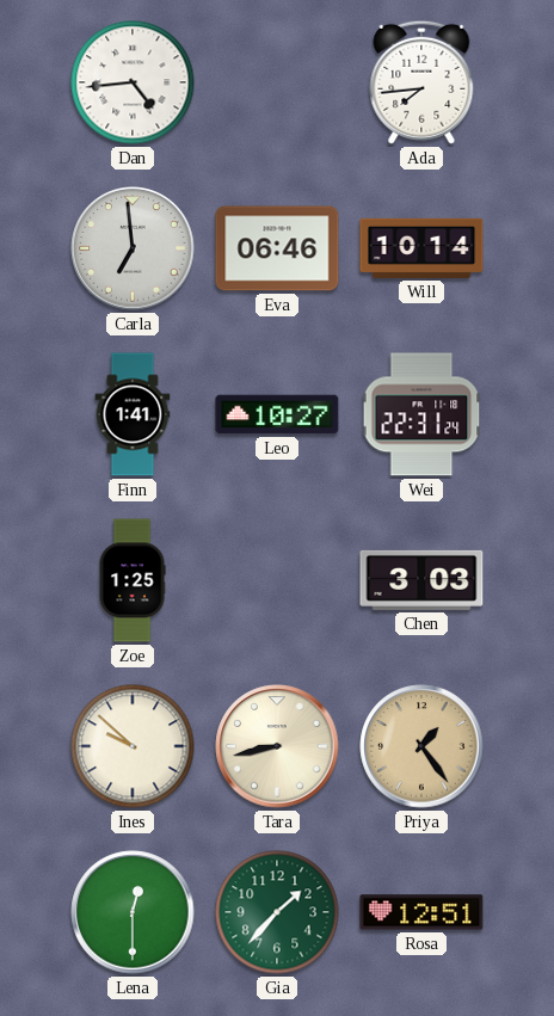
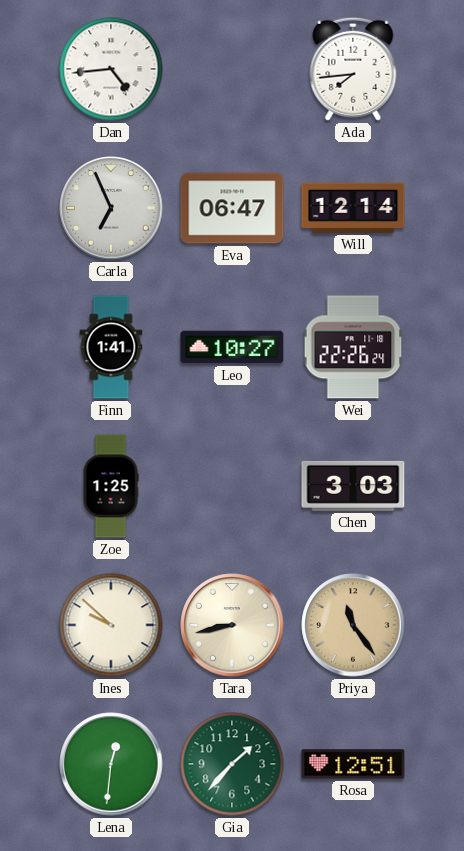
Carla: 6:59 -> 6:56 (111, 208)
Eva: 06:46 -> 06:47 (232, 208)
Will: 10:14 -> 12:14 (353, 208)
Wei: 22:31 -> 22:26 (353, 347)
Priya: 1:24 -> 11:24 (353, 625)
Lena: 12:30 -> 12:31 (111, 764)
